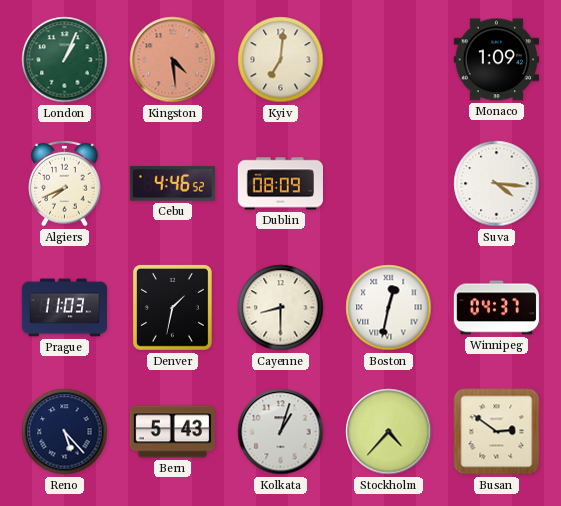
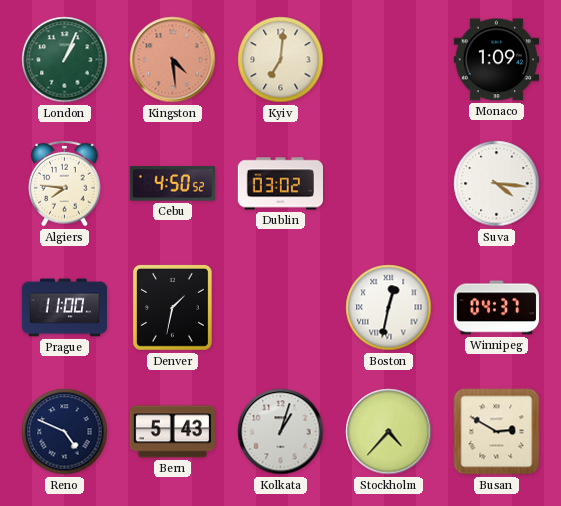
Algiers: 7:41 -> 7:46 (65, 183)
Cebu: 4:46 -> 4:50 (172, 184)
Dublin: 08:09 -> 03:02 (280, 184)
Prague: 11:03 -> 11:00 (65, 308)
Cayenne: 8:30 -> none (281, 308)
Reno: 5:23 -> 4:49 (65, 432)
Busan: 2:51 -> 2:50 (497, 432)
